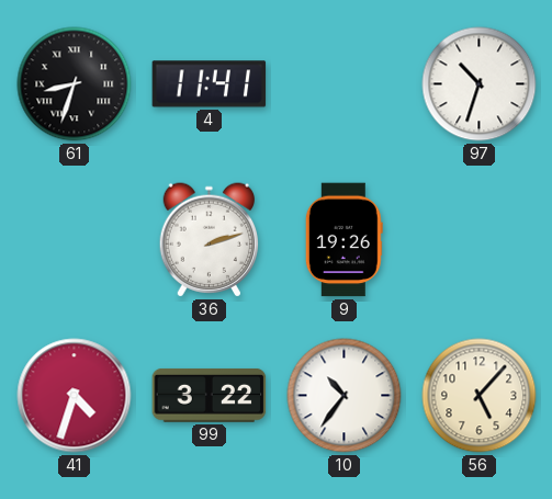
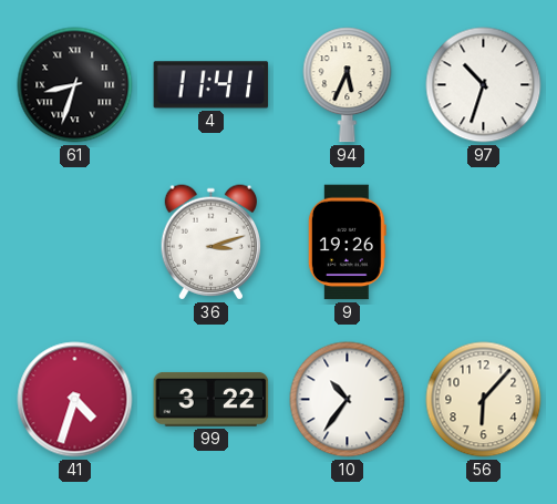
94: none -> 5:34 (348, 85)
36: 2:12 -> 3:12 (210, 243)
56: 5:07 -> 6:07 (484, 400)
